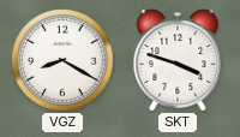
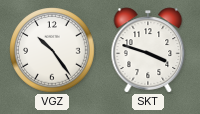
VGZ: 8:20 -> 10:24 (52, 50)
